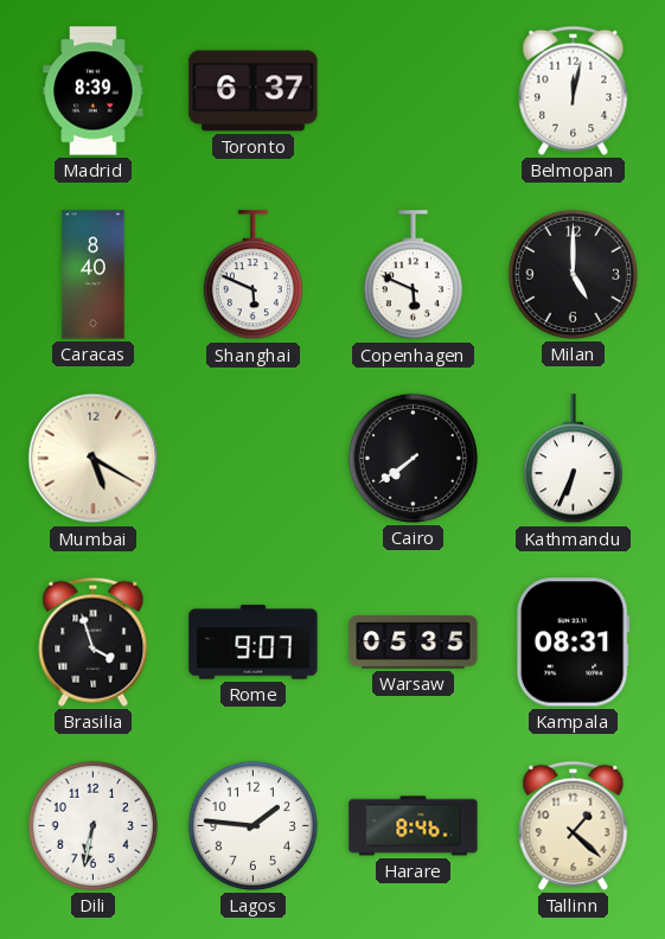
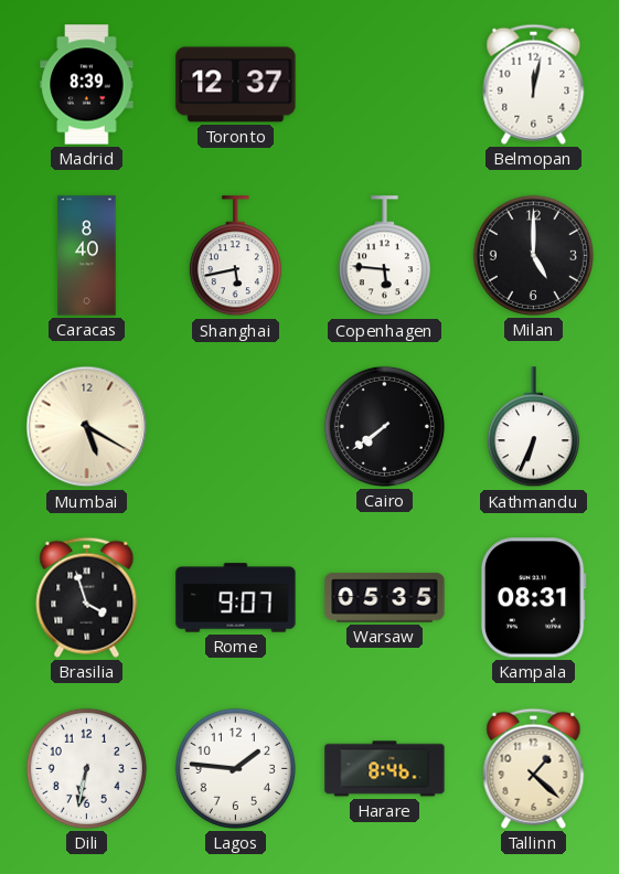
Toronto: 6:37 -> 12:37 (236, 85)
Shanghai: 5:49 -> 5:43 (235, 256)
Copenhagen: 5:49 -> 5:46 (384, 256)
